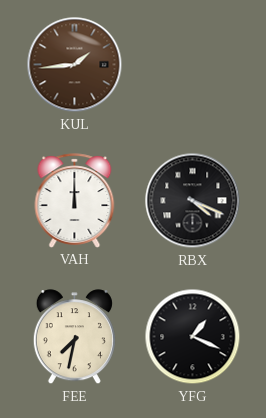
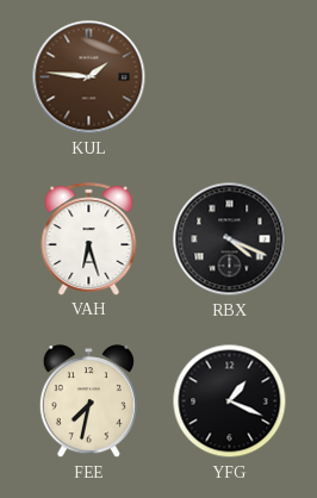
KUL: 1:44 -> 1:46 (89, 77)
VAH: 12:00 -> 6:27 (89, 239)
